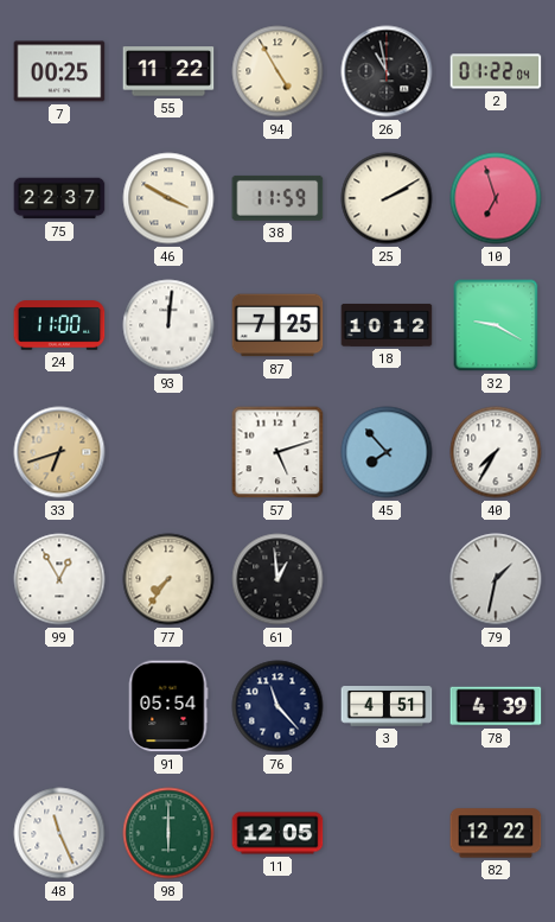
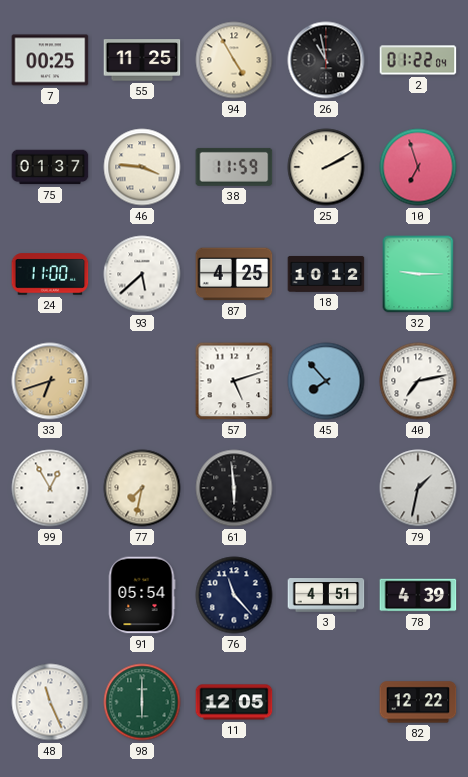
55: 11:22 -> 11:25 (142, 60)
75: 22:37 -> 01:37 (50, 167)
46: 3:50 -> 3:46 (142, 167)
93: 12:01 -> 5:38 (142, 274)
87: 7:25 -> 4:25 (234, 274)
32: 9:20 -> 9:15 (418, 274)
40: 7:35 -> 7:13 (418, 381)
77: 7:36 -> 7:32 (142, 488)
61: 12:59 -> 5:59 (234, 488)
